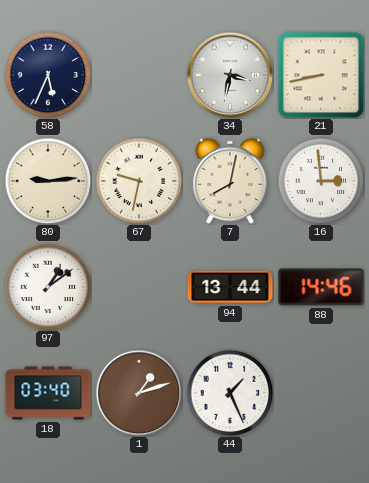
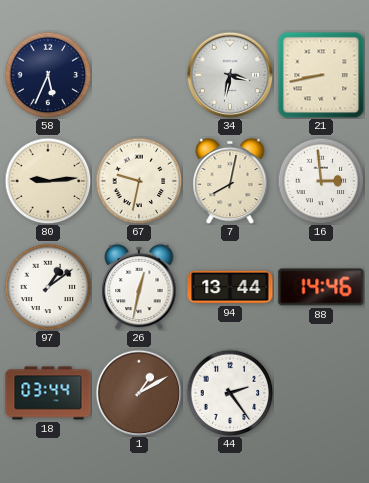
26: none -> 12:32 (139, 287)
18: 03:40 -> 03:44 (48, 393)
1: 1:12 -> 1:10 (139, 393)
44: 1:26 -> 2:24 (230, 393)
